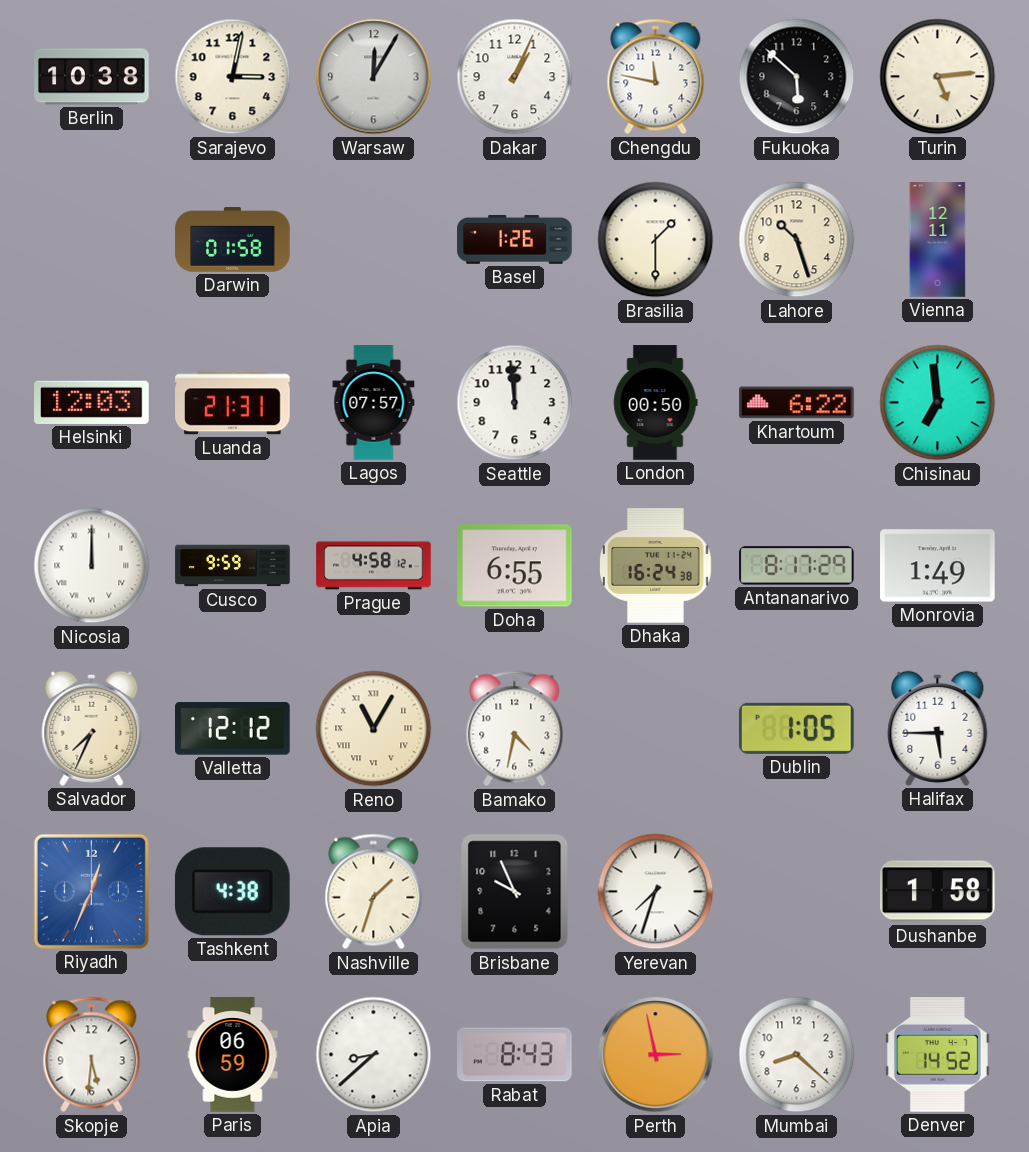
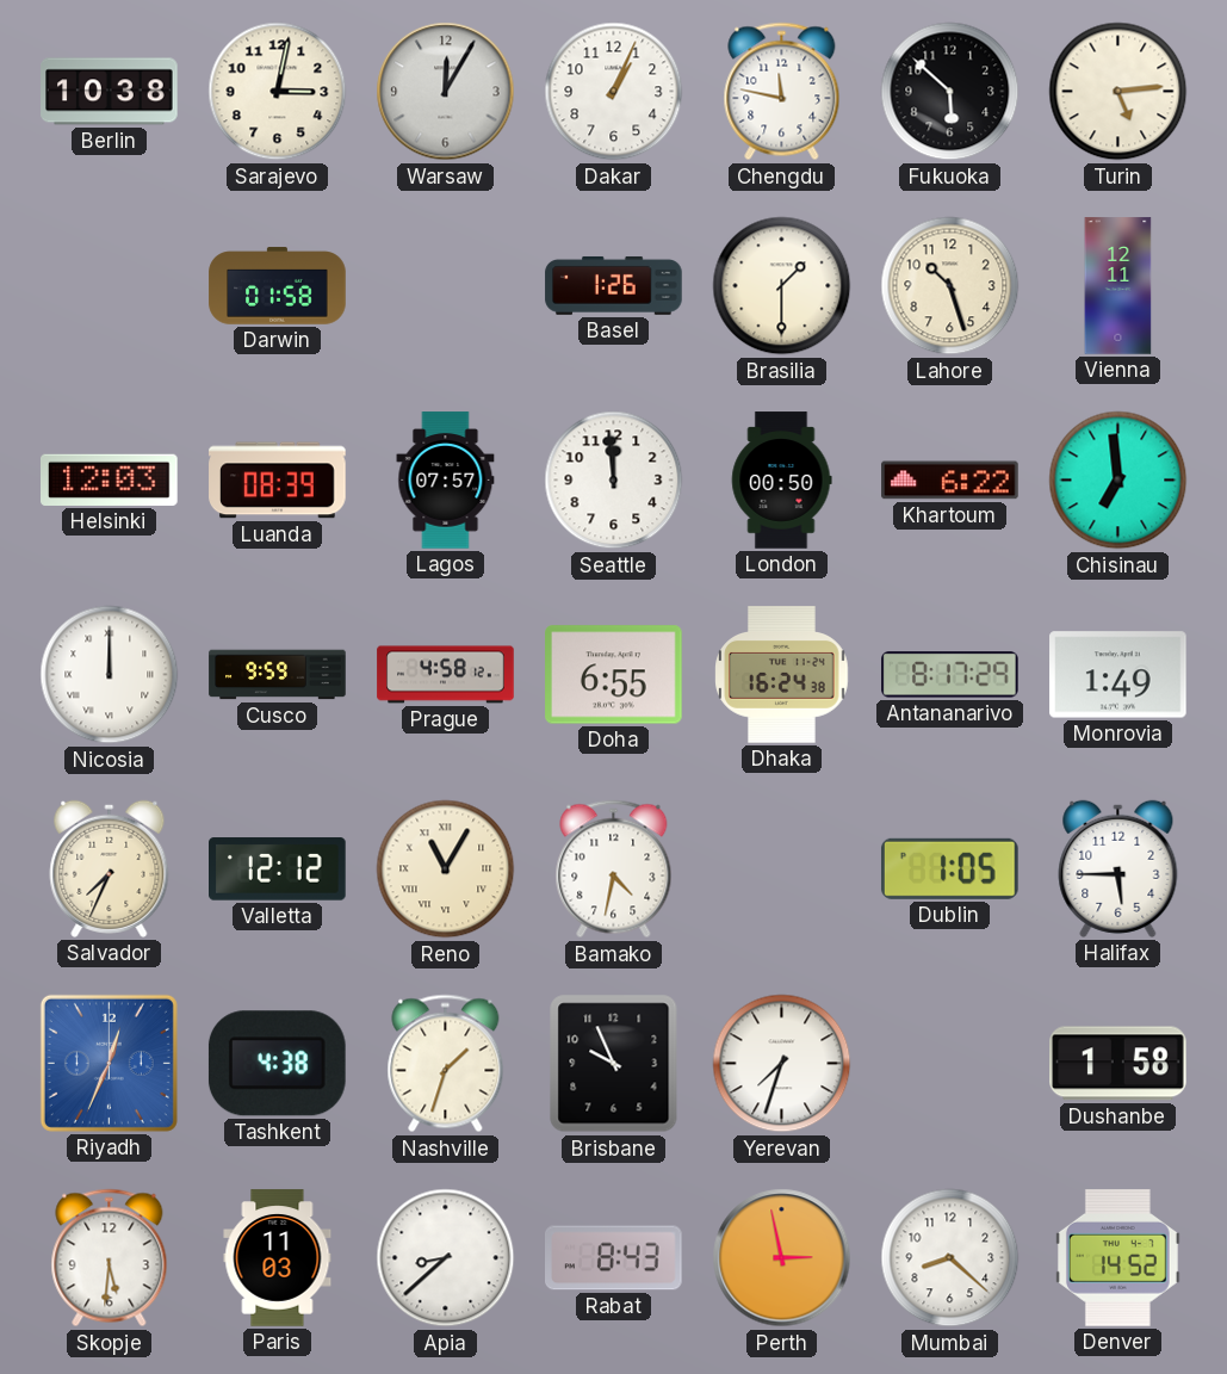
Luanda: 21:31 -> 08:39 (278, 481)
Paris: 06:59 -> 11:03 (278, 1258)
